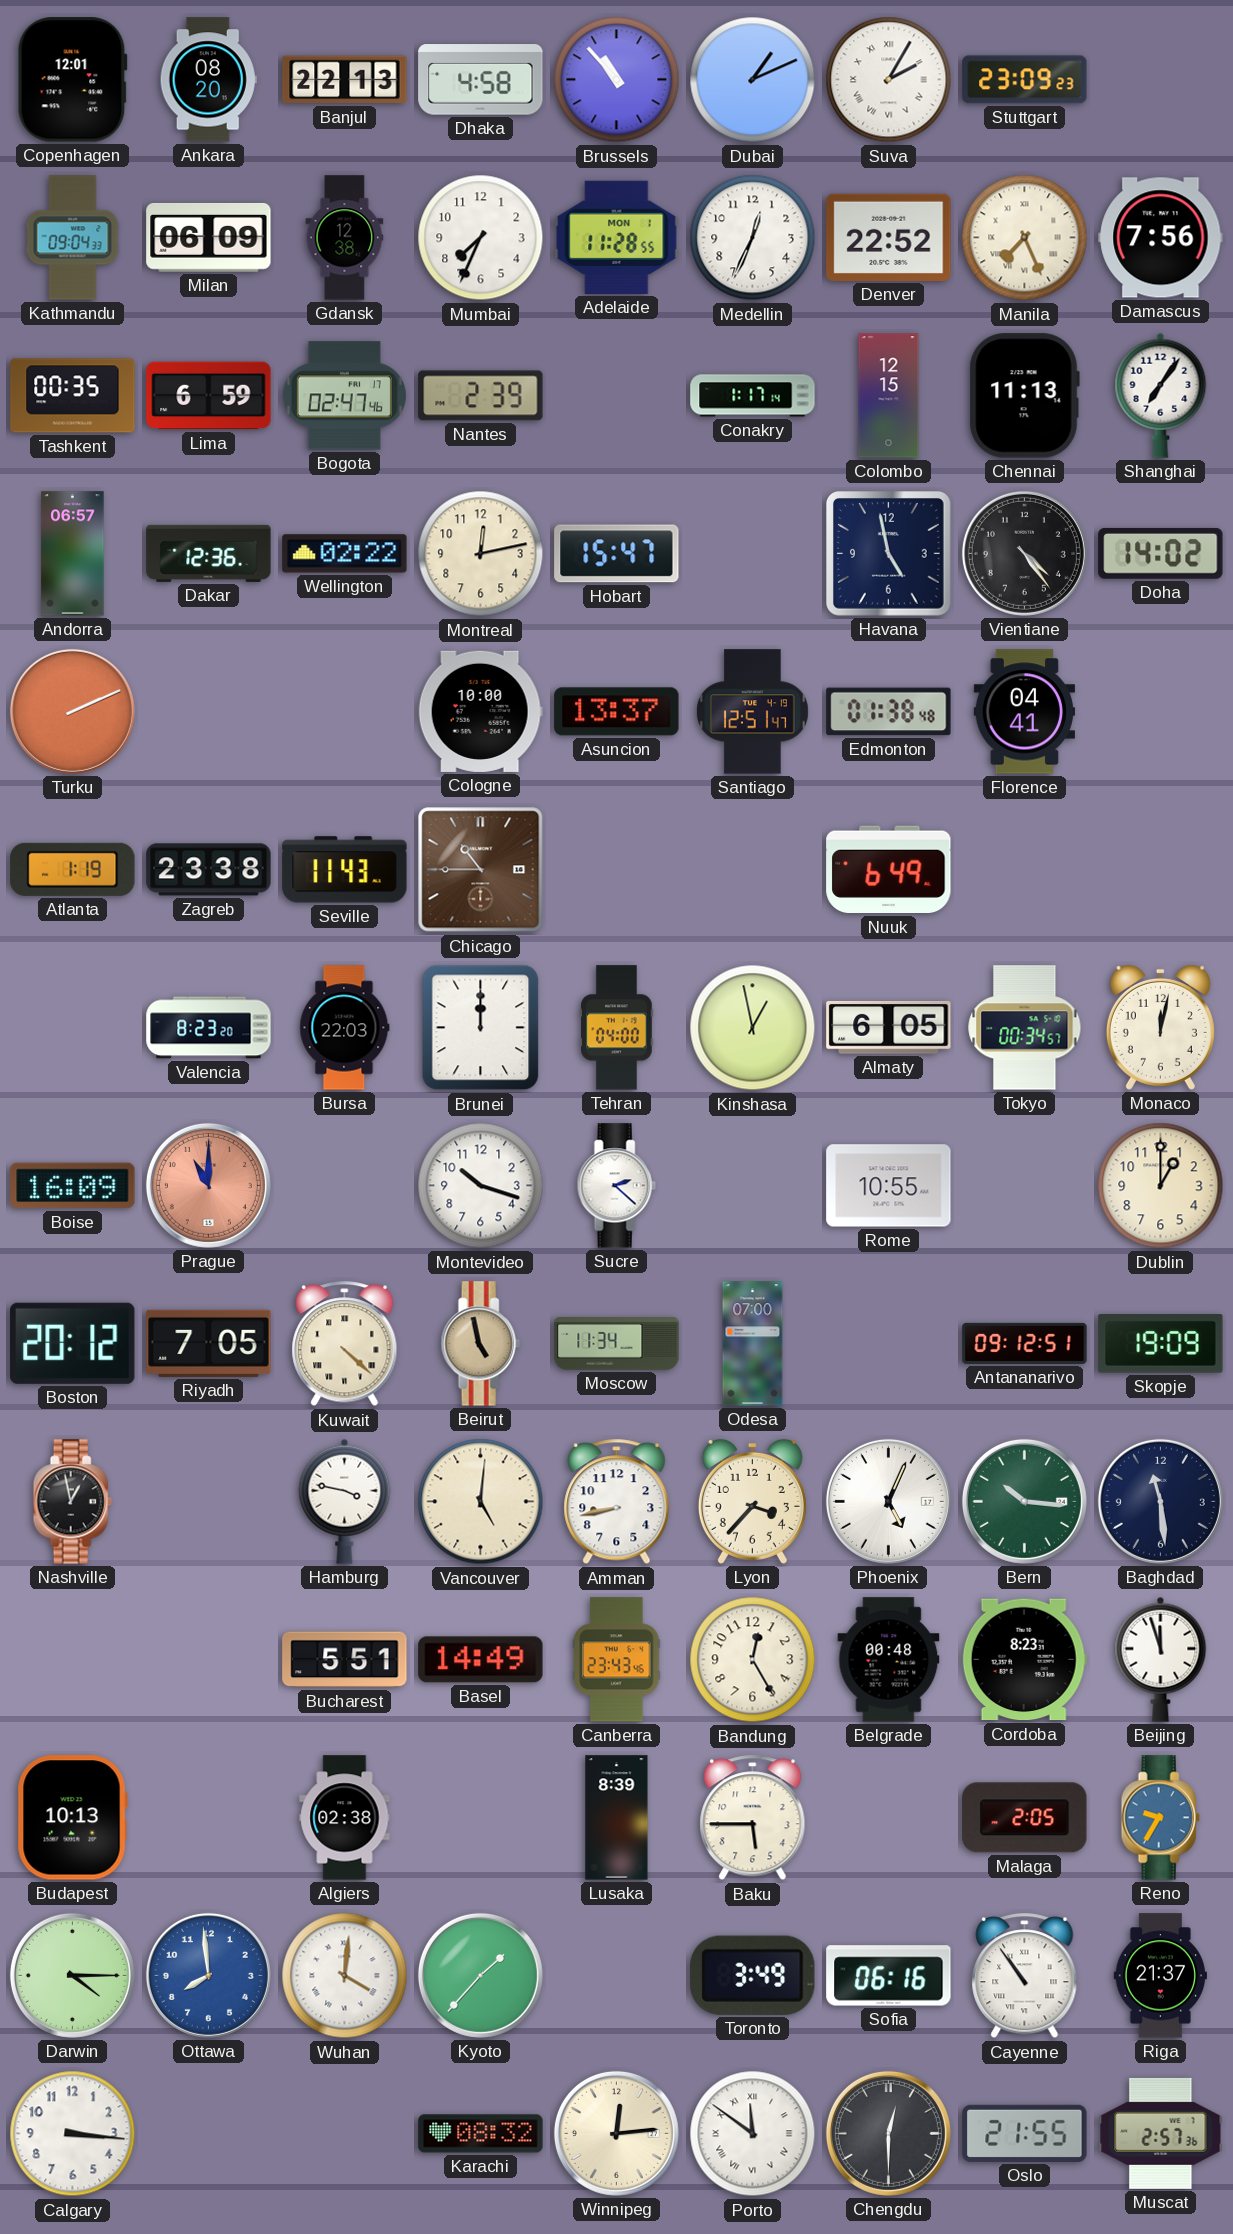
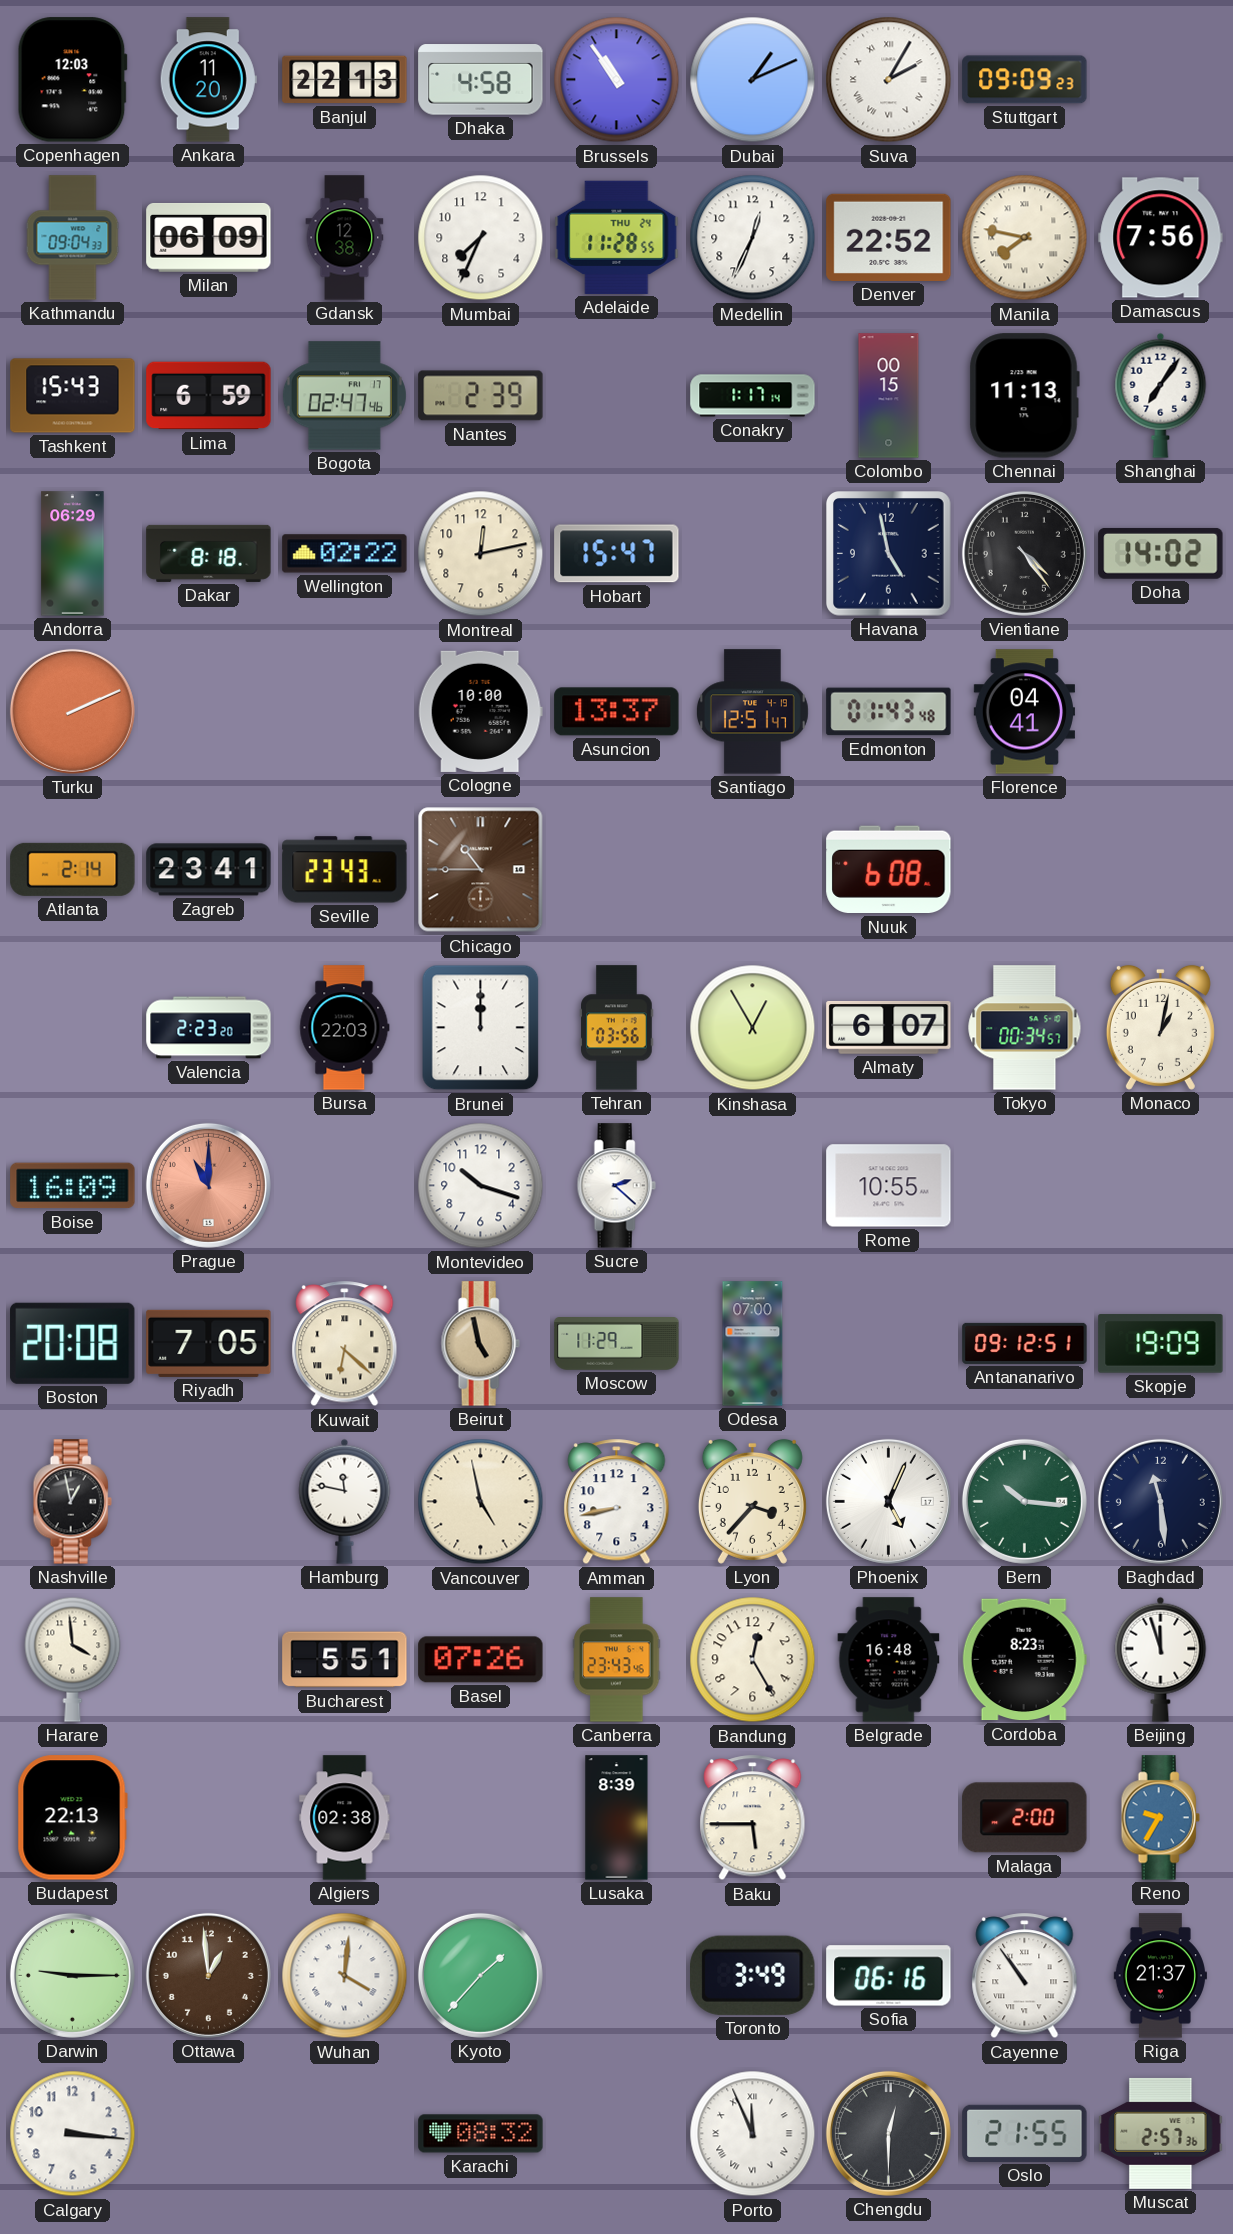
Copenhagen: 12:01 -> 12:03 (72, 80)
Ankara: 08:20 -> 11:20 (208, 80)
Brussels: 10:53 -> 10:54 (617, 80)
Stuttgart: 23:09 -> 09:09 (1025, 80)
Adelaide date: MON 1 -> THU 24 (617, 237)
Manila: 7:26 -> 7:47 (1025, 238)
Tashkent: 00:35 -> 15:43 (73, 396)
Colombo: 12:15 -> 00:15 (889, 396)
Andorra: 06:57 -> 06:29 (73, 554)
Dakar: 12:36 -> 8:18 (209, 553)
Edmonton: 01:38 -> 01:43 (889, 712)
Atlanta: 1:19 -> 2:14 (73, 869)
Zagreb: 23:38 -> 23:41 (209, 870)
Seville: 11:43 -> 23:43 (345, 870)
Nuuk: 6:49 -> 6:08 (889, 870)
Valencia: 8:23 -> 2:23 (209, 1028)
Tehran: 04:00 -> 03:56 (617, 1028)
Kinshasa: 12:58 -> 12:55 (753, 1028)
Almaty: 6:05 -> 6:07 (889, 1027)
Monaco: 12:02 -> 1:02 (1160, 1027)
Dublin: 1:00 -> none (1161, 1186)
Boston: 20:12 -> 20:08 (73, 1343)
Kuwait: 4:22 -> 6:22 (345, 1344)
Moscow: 11:34 -> 11:29 (617, 1344)
Hamburg: 3:47 -> 11:47 (345, 1501)
Vancouver: 5:01 -> 4:58 (481, 1502)
Harare: none -> 3:59 (73, 1659)
Basel: 14:49 -> 07:26 (481, 1660)
Belgrade: 00:48 -> 16:48 (889, 1660)
Budapest: 10:13 -> 22:13 (72, 1818)
Malaga: 2:05 -> 2:00 (1025, 1818)
Darwin: 4:15 -> 9:15 (72, 1975)
Ottawa: 7:59 -> 12:59 (208, 1975)
Ottawa dial: blue -> brown (208, 1975)
Winnipeg: 12:14 -> none (616, 2133)
Porto: 11:51 -> 11:56 (753, 2134)
